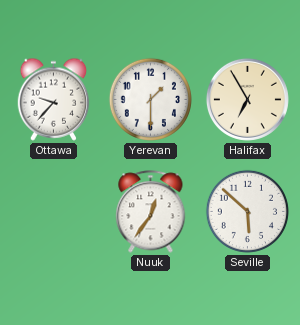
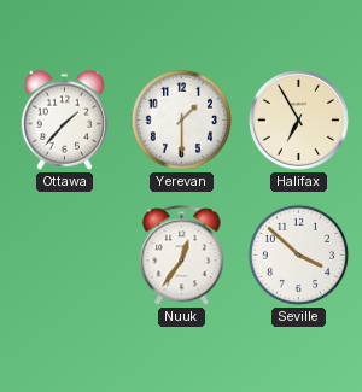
Ottawa: 9:37 -> 1:37 (65, 119)
Seville: 5:52 -> 3:52 (298, 254)
